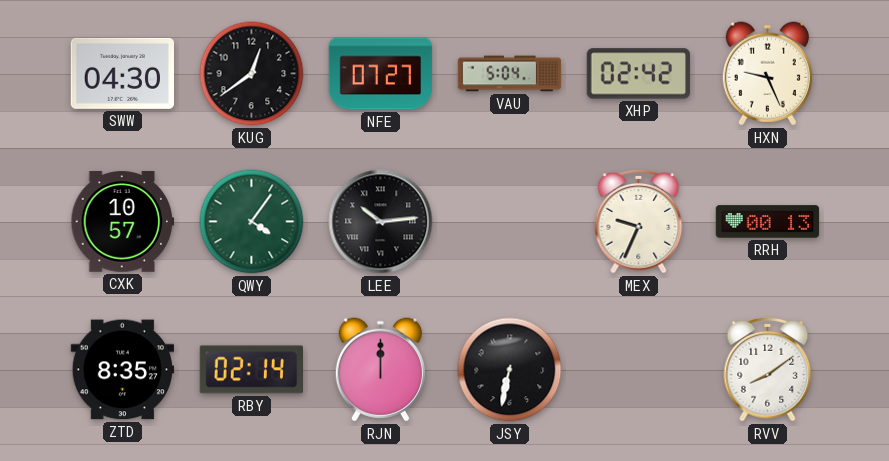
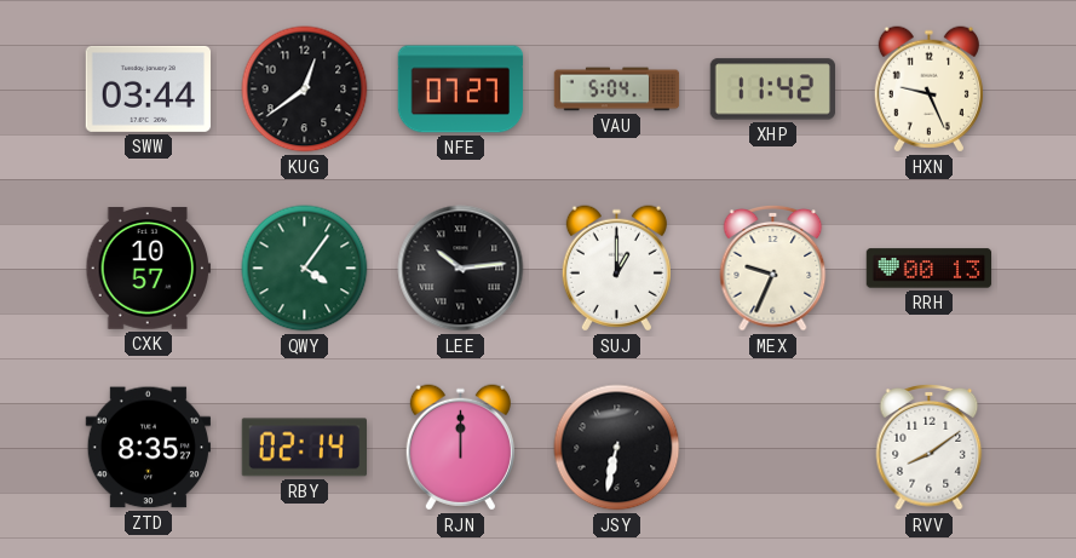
SWW: 04:30 -> 03:44 (149, 88)
XHP: 02:42 -> 11:42 (772, 90)
SUJ: none -> 1:00 (616, 269)
